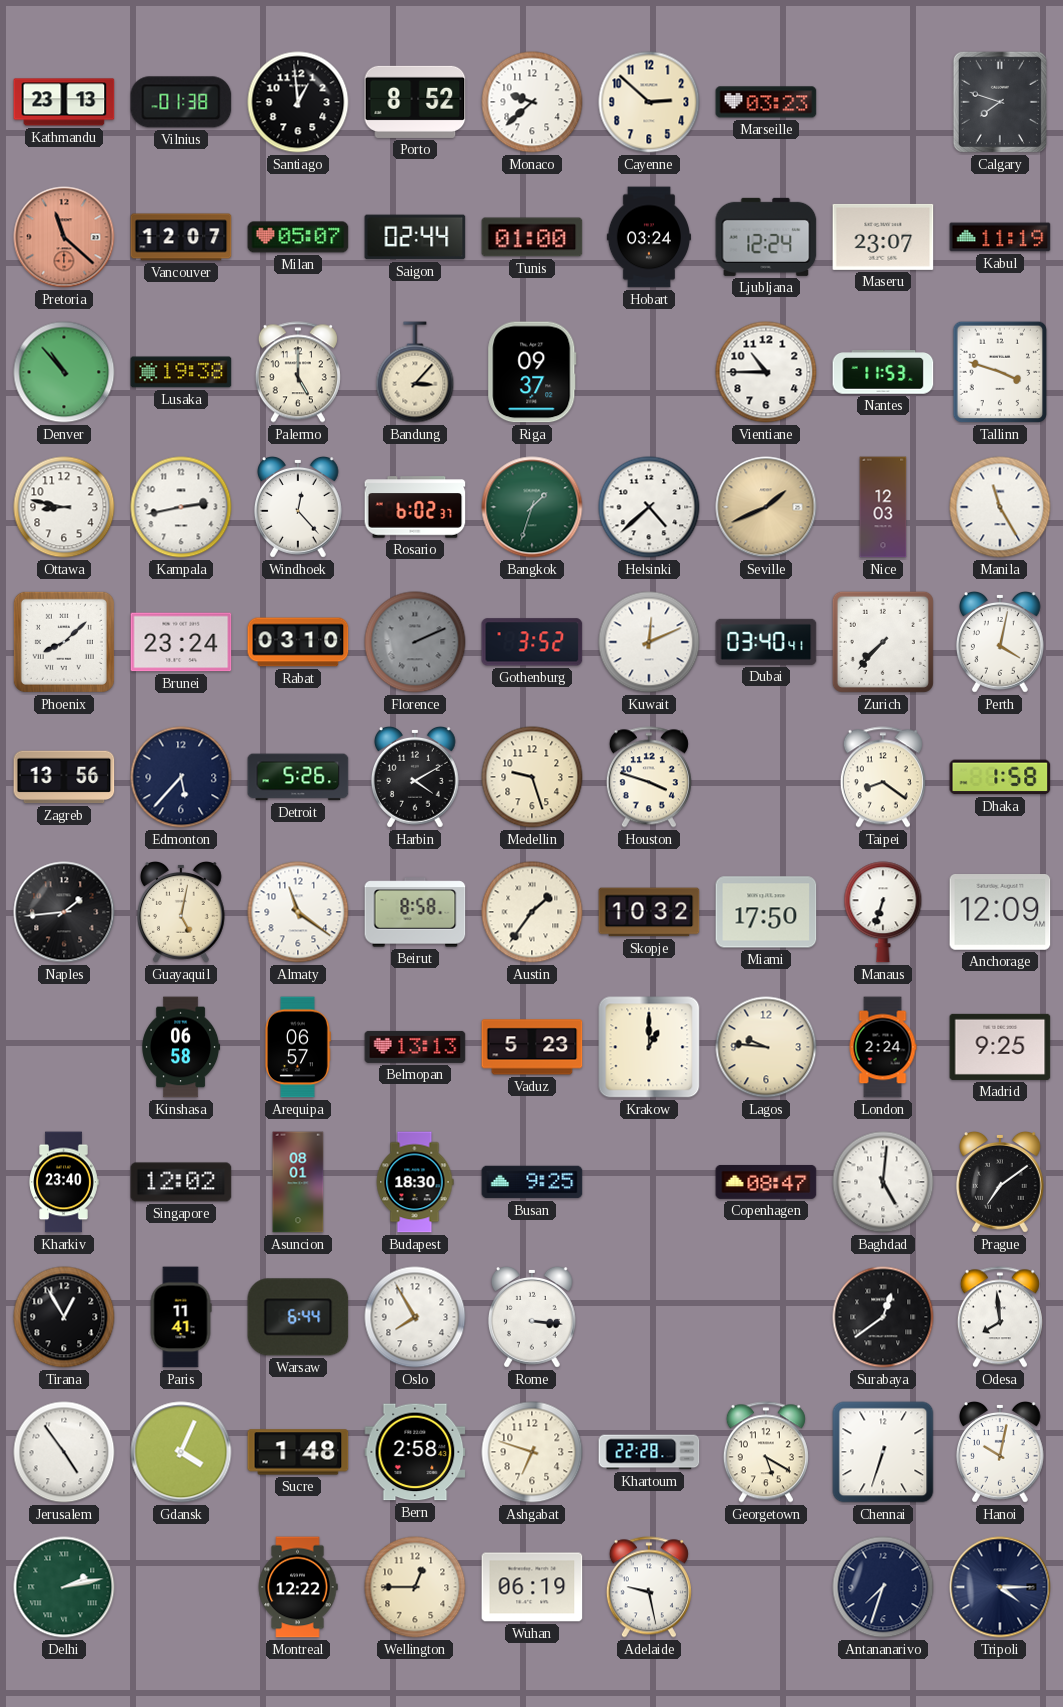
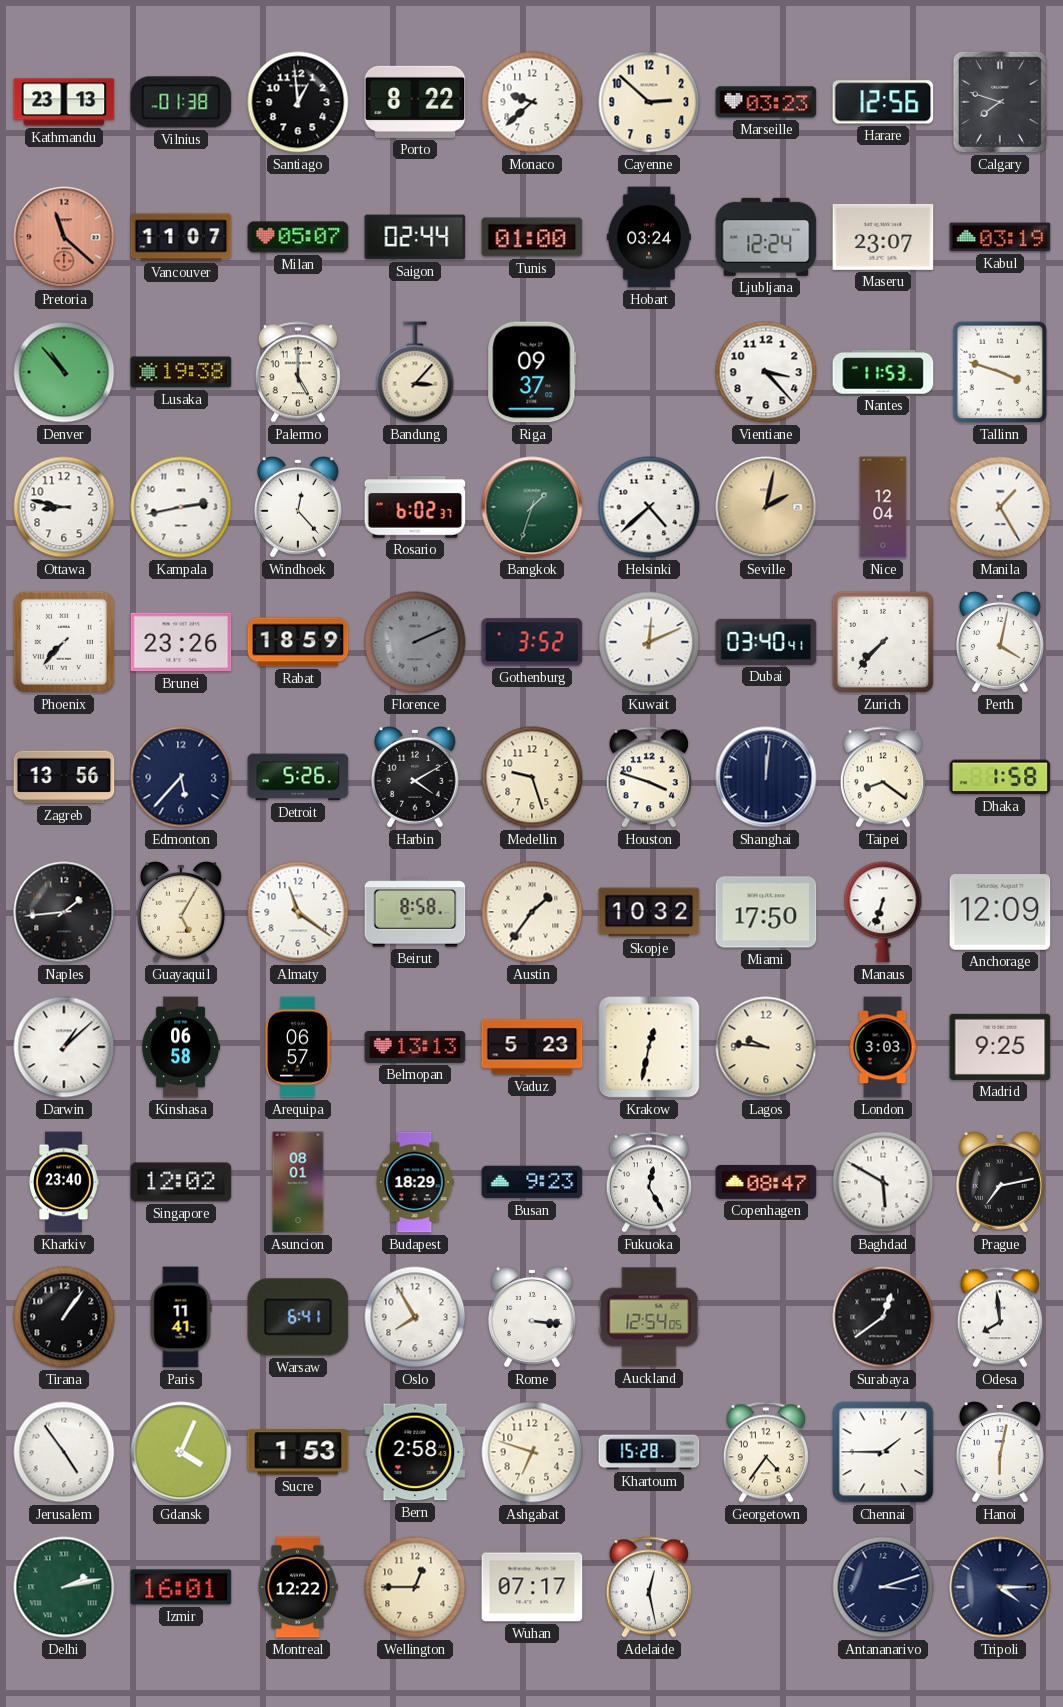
Porto: 8:52 -> 8:22 (415, 102)
Harare: none -> 12:56 (883, 102)
Vancouver: 12:07 -> 11:07 (181, 237)
Kabul: 11:19 -> 03:19 (1000, 237)
Vientiane: 10:45 -> 3:23 (766, 372)
Seville: 1:41 -> 2:02 (766, 507)
Nice: 12:03 -> 12:04 (883, 507)
Manila: 11:25 -> 1:25 (1000, 507)
Phoenix: 8:08 -> 7:37 (64, 642)
Brunei: 23:24 -> 23:26 (181, 642)
Rabat: 03:10 -> 18:59 (298, 642)
Shanghai: none -> 12:01 (766, 777)
Guayaquil: 5:02 -> 5:05 (181, 913)
Darwin: none -> 1:08 (64, 1047)
Krakow: 1:00 -> 12:32 (649, 1047)
London: 2:24 -> 3:03 (883, 1047)
Budapest: 18:30 -> 18:29 (415, 1182)
Busan: 9:25 -> 9:23 (532, 1182)
Fukuoka: none -> 12:25 (649, 1182)
Baghdad: 5:01 -> 5:50 (883, 1182)
Prague: 7:09 -> 7:13 (1000, 1183)
Tirana: 12:55 -> 1:06 (64, 1317)
Warsaw: 6:44 -> 6:41 (298, 1317)
Auckland: none -> 12:54 (649, 1317)
Sucre: 1:48 -> 1:53 (298, 1452)
Khartoum: 22:28 -> 15:28 (649, 1452)
Georgetown: 5:20 -> 4:36 (766, 1452)
Chennai: 6:33 -> 1:45 (883, 1452)
Hanoi: 10:02 -> 6:02 (1000, 1453)
Izmir: none -> 16:01 (181, 1587)
Wuhan: 06:19 -> 07:17 (532, 1587)
Adelaide: 9:28 -> 12:28 (649, 1587)
Antananarivo: 7:33 -> 3:12 (883, 1587)
